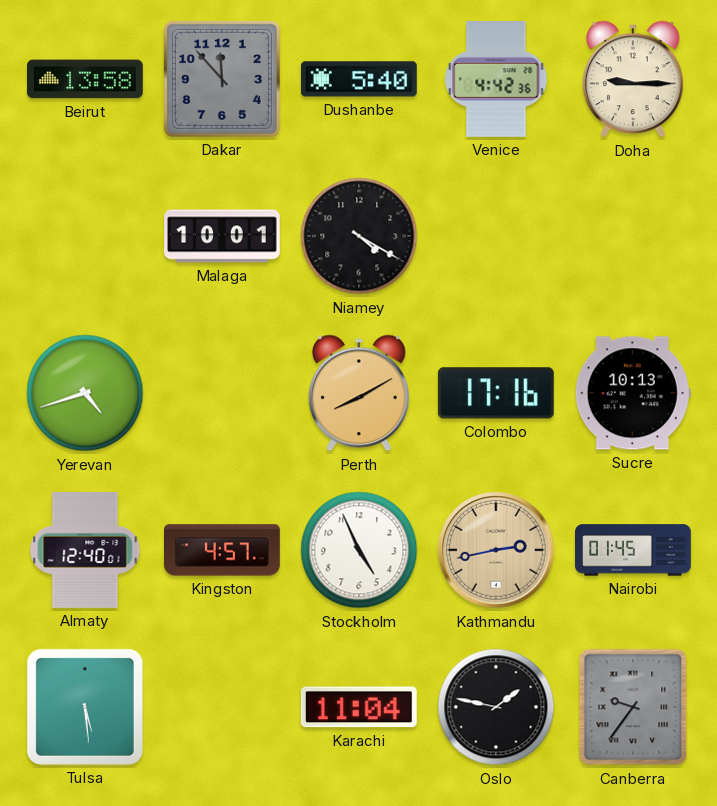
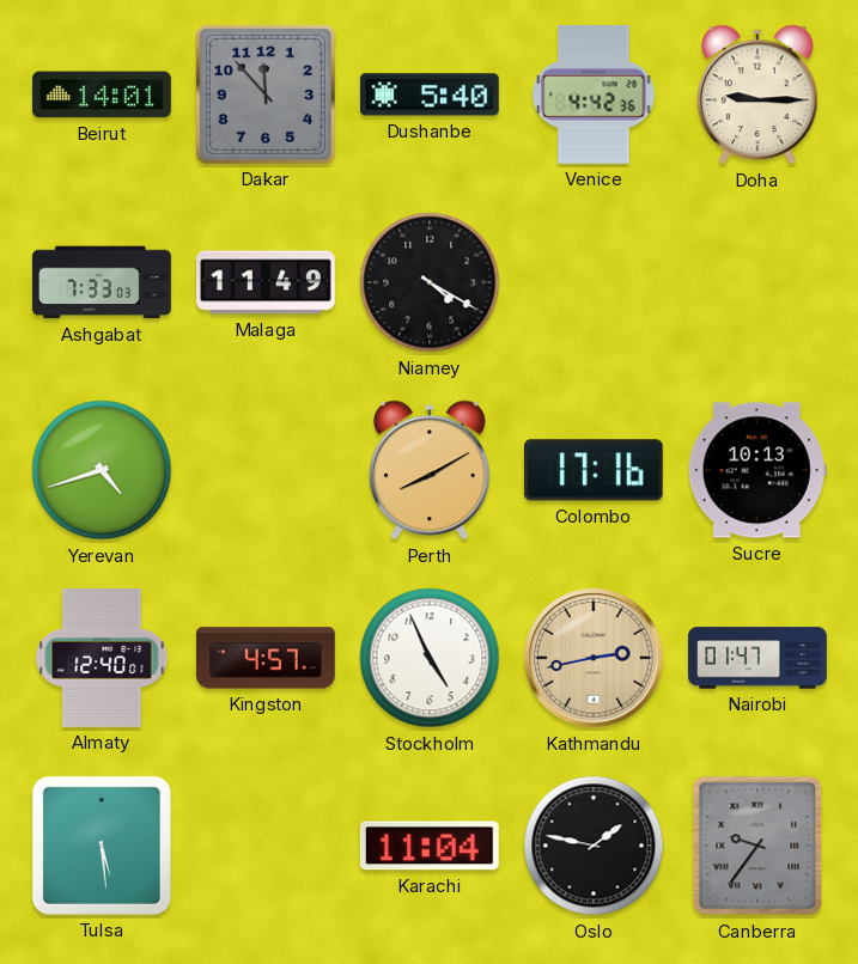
Beirut: 13:58 -> 14:01 (103, 94)
Ashgabat: none -> 7:33 (103, 282)
Malaga: 10:01 -> 11:49 (267, 282)
Nairobi: 01:45 -> 01:47 (757, 658)
